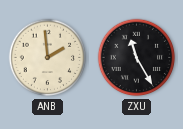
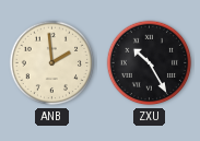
ZXU: 11:25 -> 10:25 (150, 63)
